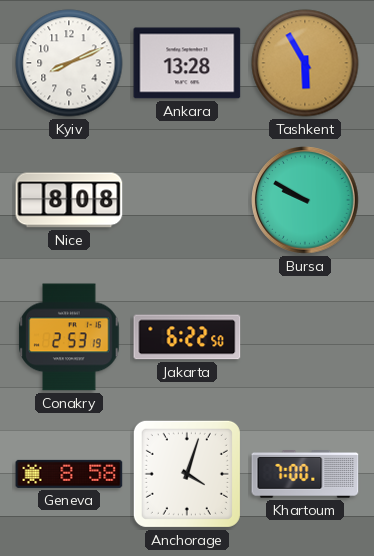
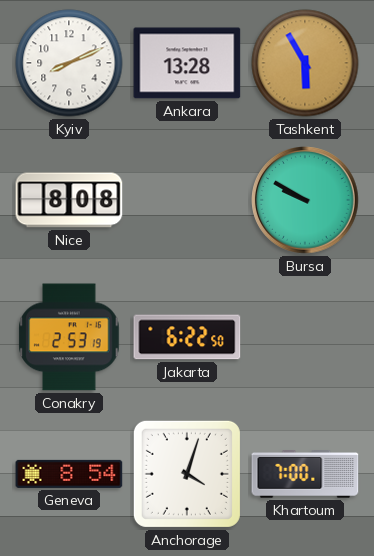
Geneva: 8:58 -> 8:54 (69, 474)
